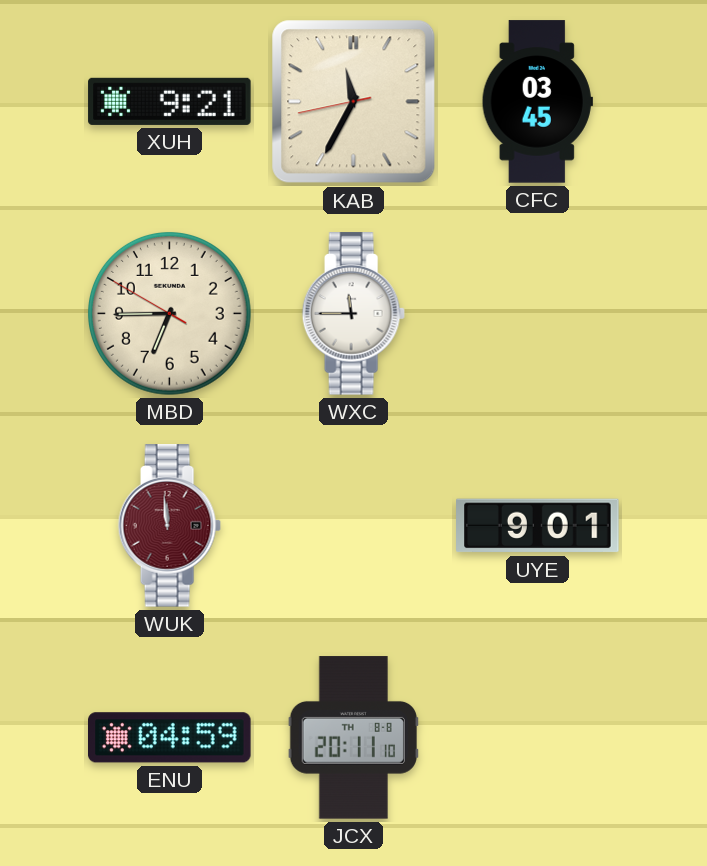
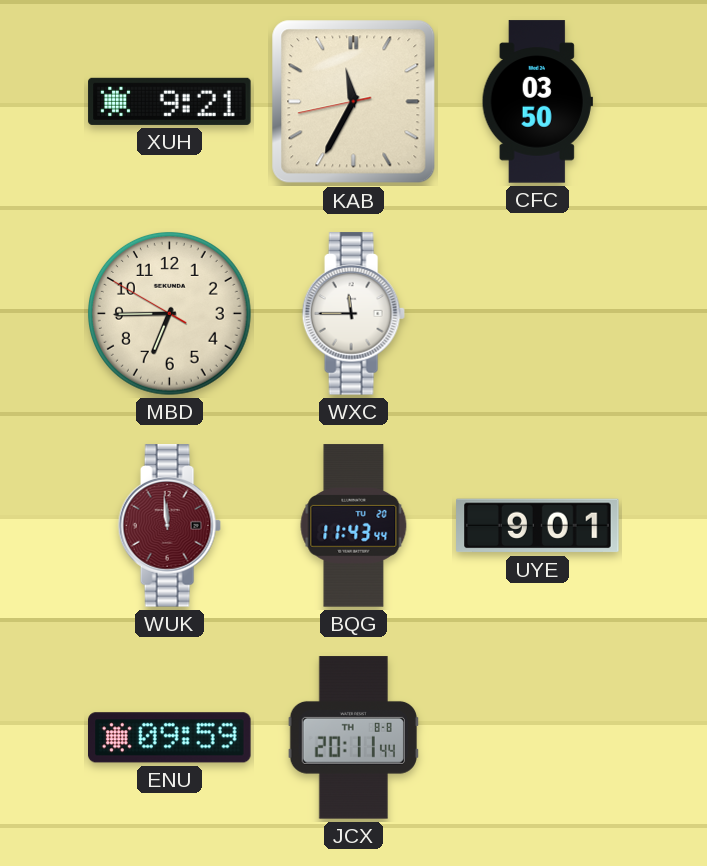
CFC: 03:45 -> 03:50 (537, 102)
BQG: none -> 11:43 (354, 526)
ENU: 04:59 -> 09:59 (170, 738)
JCX: 20:11:10 -> 20:11:44 (353, 738)
